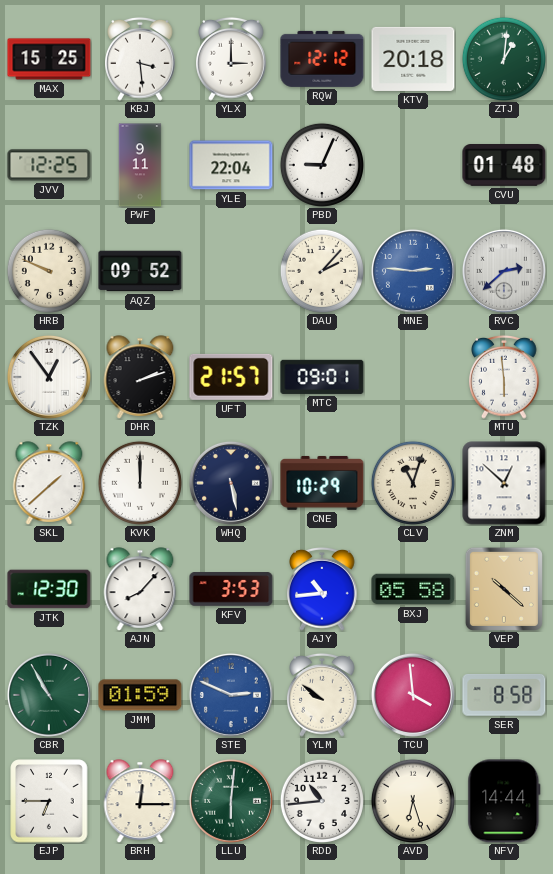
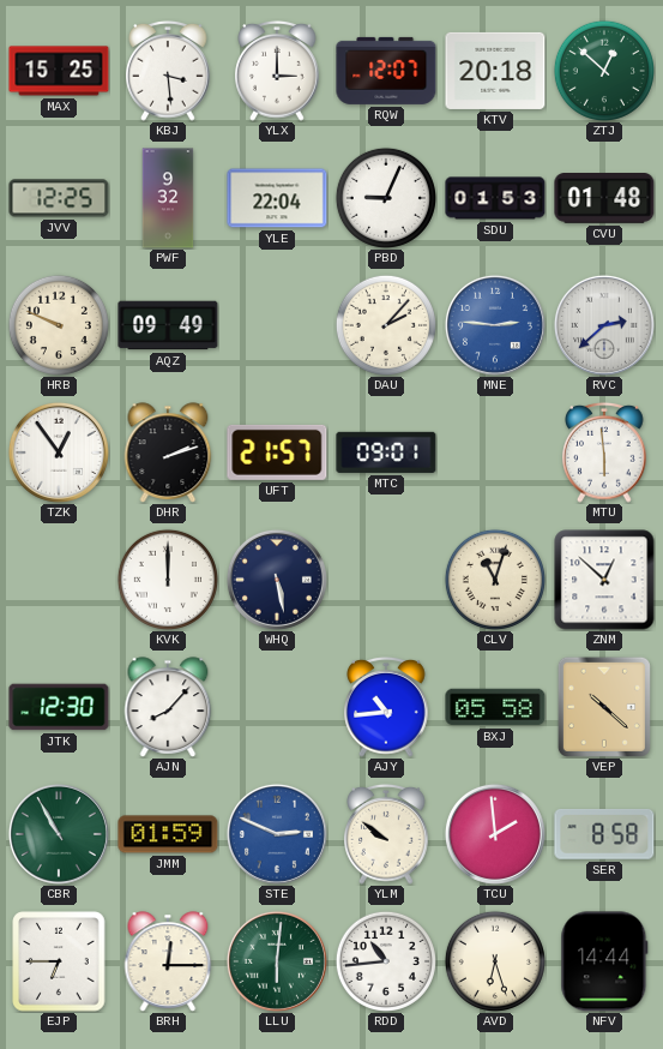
RQW: 12:12 -> 12:07 (386, 71)
ZTJ: 1:01 -> 12:52 (604, 71)
PWF: 9:11 -> 9:32 (168, 198)
SDU: none -> 01:53 (495, 198)
AQZ: 09:52 -> 09:49 (168, 325)
SKL: 1:38 -> none (49, 483)
CNE: 10:29 -> none (322, 483)
KFV: 3:53 -> none (231, 589)
TCU: 3:59 -> 1:59 (495, 834)
